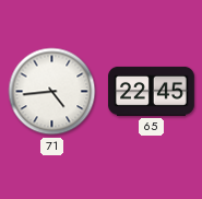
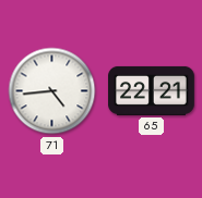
65: 22:45 -> 22:21 (152, 90)
